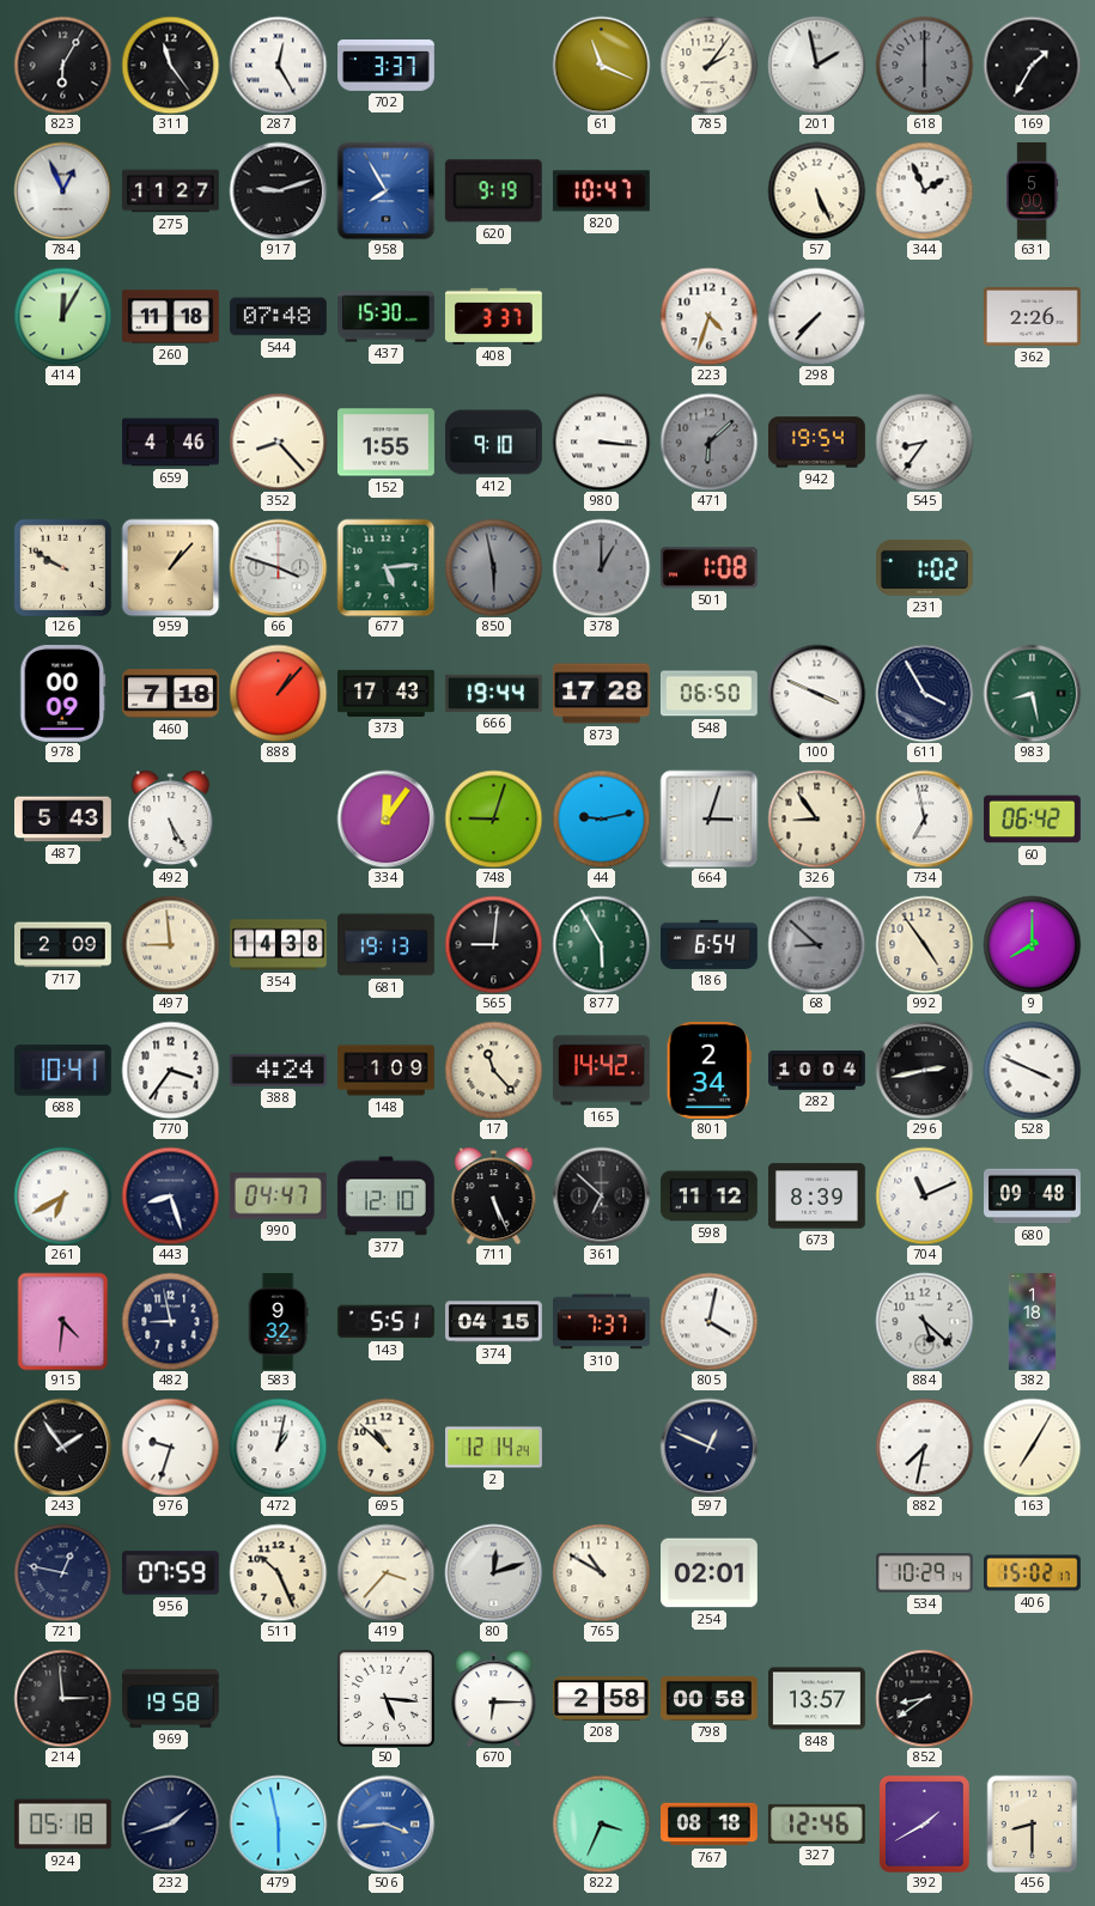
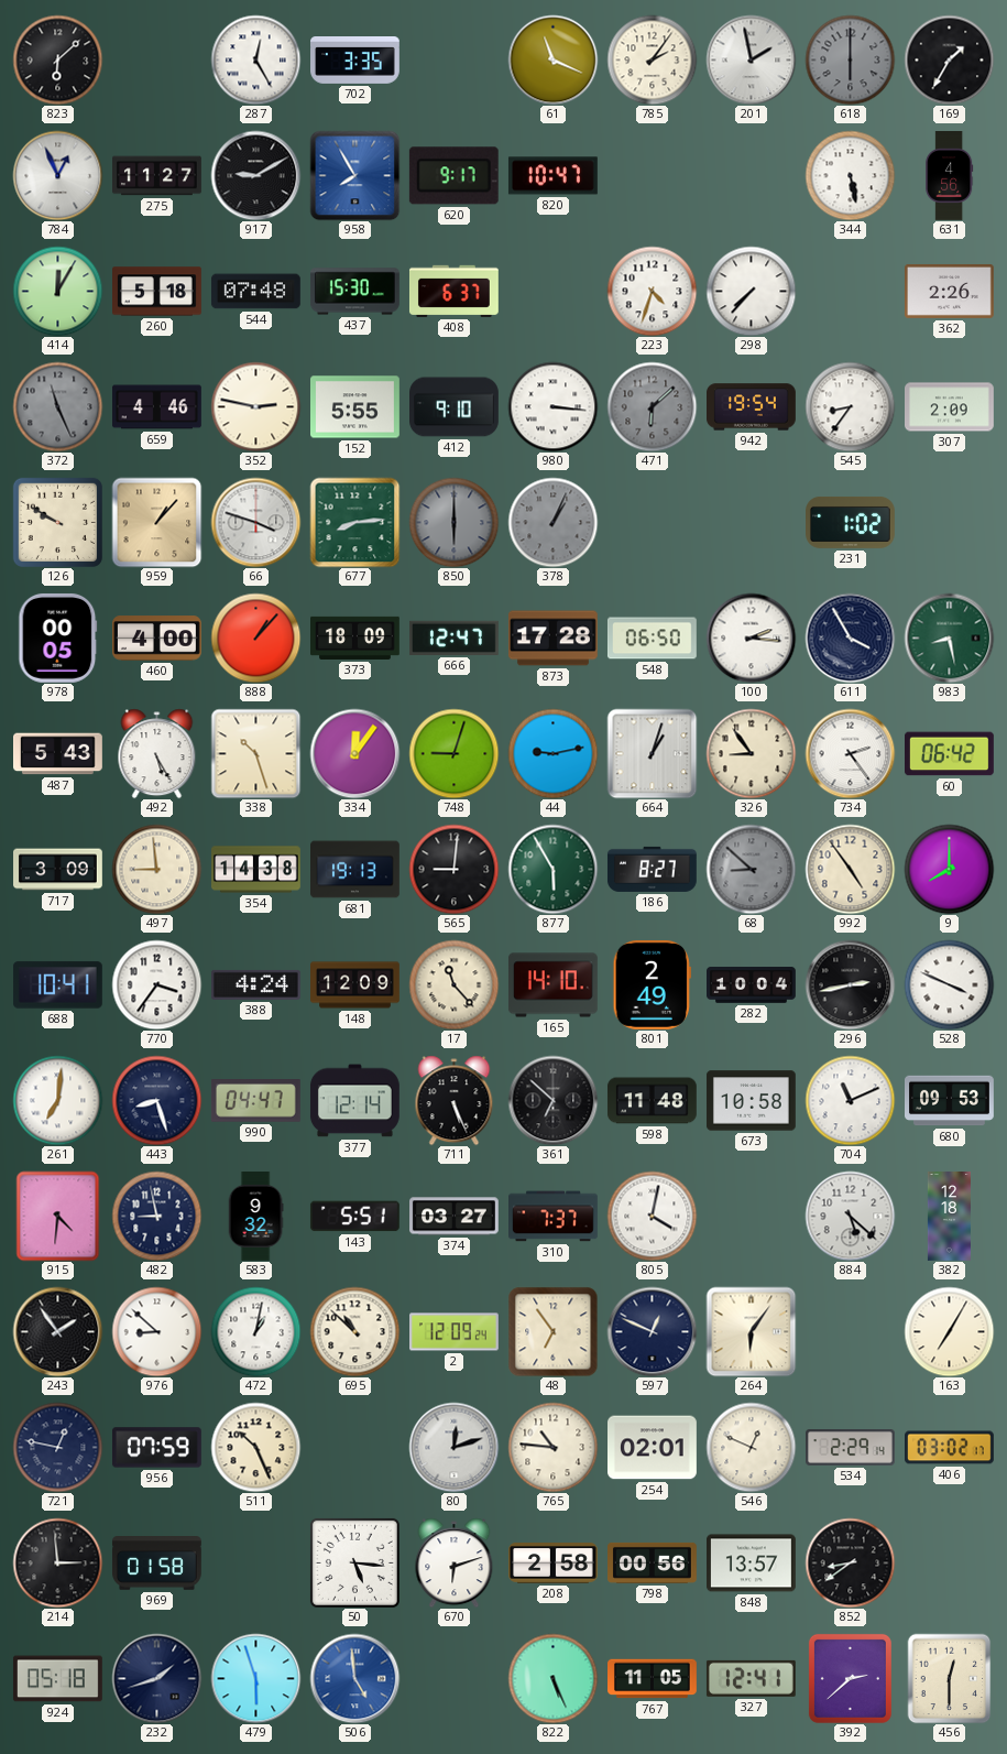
823: 6:05 -> 6:08 (57, 59)
311: 11:24 -> none (170, 65)
702: 3:37 -> 3:35 (355, 61)
917: 9:12 -> 9:10 (255, 175)
620: 9:19 -> 9:17 (453, 176)
57: 5:26 -> none (816, 190)
344: 1:56 -> 5:28 (850, 175)
631: 5:00 -> 4:56 (950, 176)
260: 11:18 -> 5:18 (157, 292)
408: 3:37 -> 6:37 (453, 291)
372: none -> 11:26 (57, 406)
352: 8:23 -> 2:47 (255, 406)
152: 1:55 -> 5:55 (355, 407)
307: none -> 2:09 (950, 407)
677: 5:14 -> 8:14 (354, 522)
850: 5:58 -> 6:00 (453, 522)
378: 1:00 -> 1:04 (552, 522)
501: 1:08 -> none (708, 568)
978: 00:09 -> 00:05 (58, 638)
460: 7:18 -> 4:00 (157, 639)
373: 17:43 -> 18:09 (355, 638)
666: 19:44 -> 12:47 (453, 638)
100: 3:49 -> 2:16 (751, 638)
338: none -> 10:27 (255, 753)
664: 3:03 -> 1:03 (652, 753)
734: 6:58 -> 2:24 (850, 753)
717: 2:09 -> 3:09 (58, 870)
186: 6:54 -> 8:27 (653, 869)
148: 1:09 -> 12:09 (355, 985)
165: 14:42 -> 14:10 (552, 985)
801: 2:34 -> 2:49 (652, 984)
261: 6:40 -> 7:01 (57, 1100)
377: 12:10 -> 12:14 (354, 1101)
598: 11:12 -> 11:48 (652, 1101)
673: 8:39 -> 10:58 (751, 1101)
680: 09:48 -> 09:53 (950, 1101)
374: 04:15 -> 03:27 (455, 1217)
382: 1:18 -> 12:18 (949, 1217)
976: 9:33 -> 8:52 (156, 1331)
2: 12:14 -> 12:09 (455, 1332)
48: none -> 6:54 (552, 1331)
264: none -> 6:06 (751, 1331)
882: 7:32 -> none (924, 1447)
419: 3:37 -> none (385, 1572)
765: 10:50 -> 10:46 (552, 1447)
546: none -> 12:49 (751, 1447)
534: 10:29 -> 2:29 (851, 1448)
406: 15:02 -> 03:02 (950, 1448)
969: 19:58 -> 01:58 (156, 1564)
670: 6:15 -> 6:12 (455, 1562)
798: 00:58 -> 00:56 (653, 1562)
479: 5:58 -> 5:57 (255, 1678)
506: 3:44 -> 4:59 (354, 1678)
822: 3:34 -> 5:26 (552, 1678)
767: 08:18 -> 11:05 (653, 1679)
327: 12:46 -> 12:41 (751, 1678)
392: 1:40 -> 2:38 (850, 1678)
456: 8:30 -> 12:30 (950, 1678)
